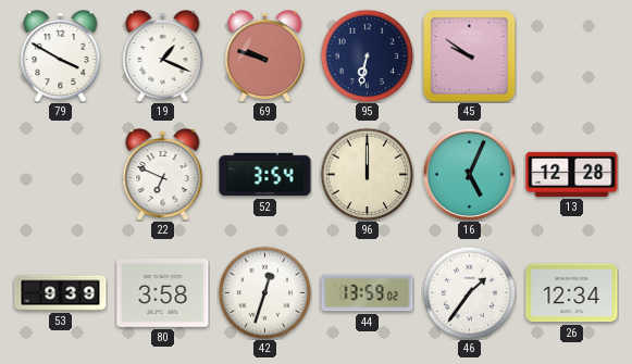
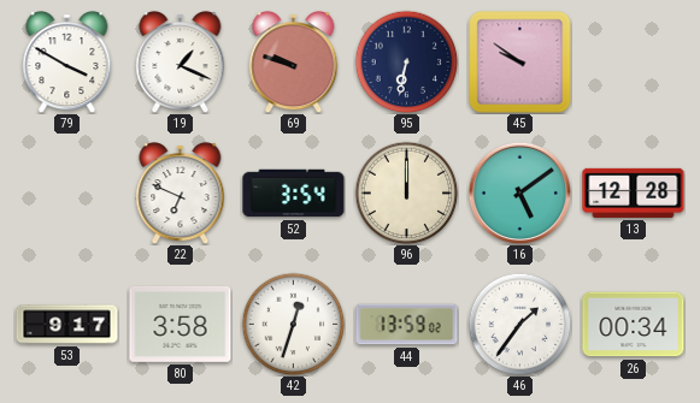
16: 5:04 -> 5:09 (519, 192)
53: 9:39 -> 9:17 (67, 325)
26: 12:34 -> 00:34 (634, 325)
